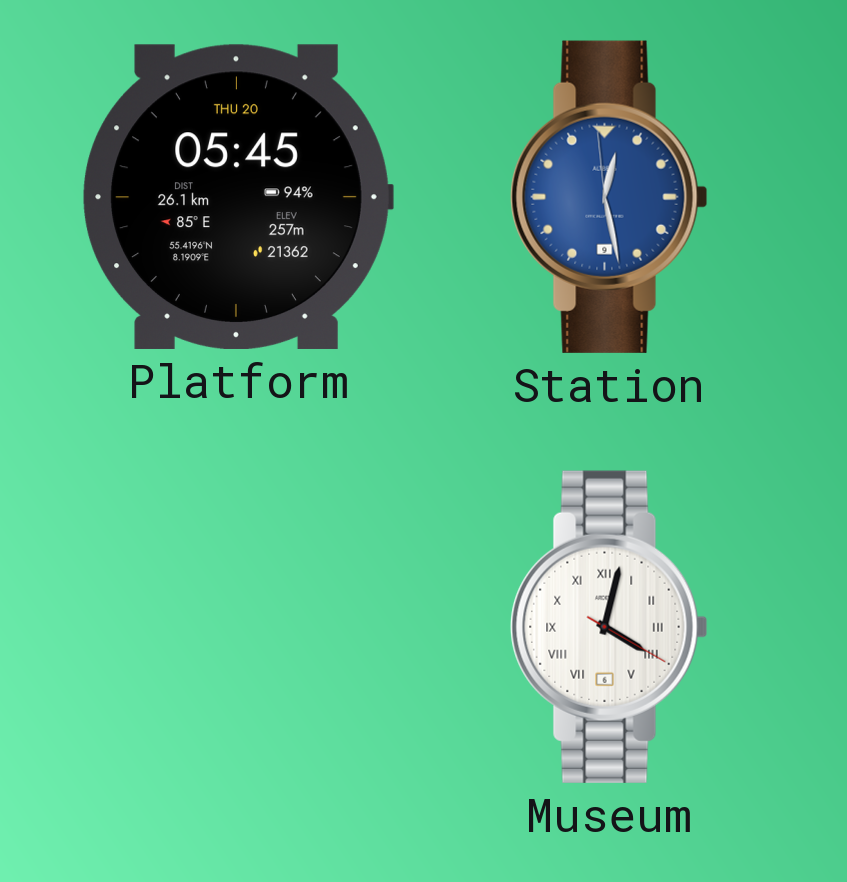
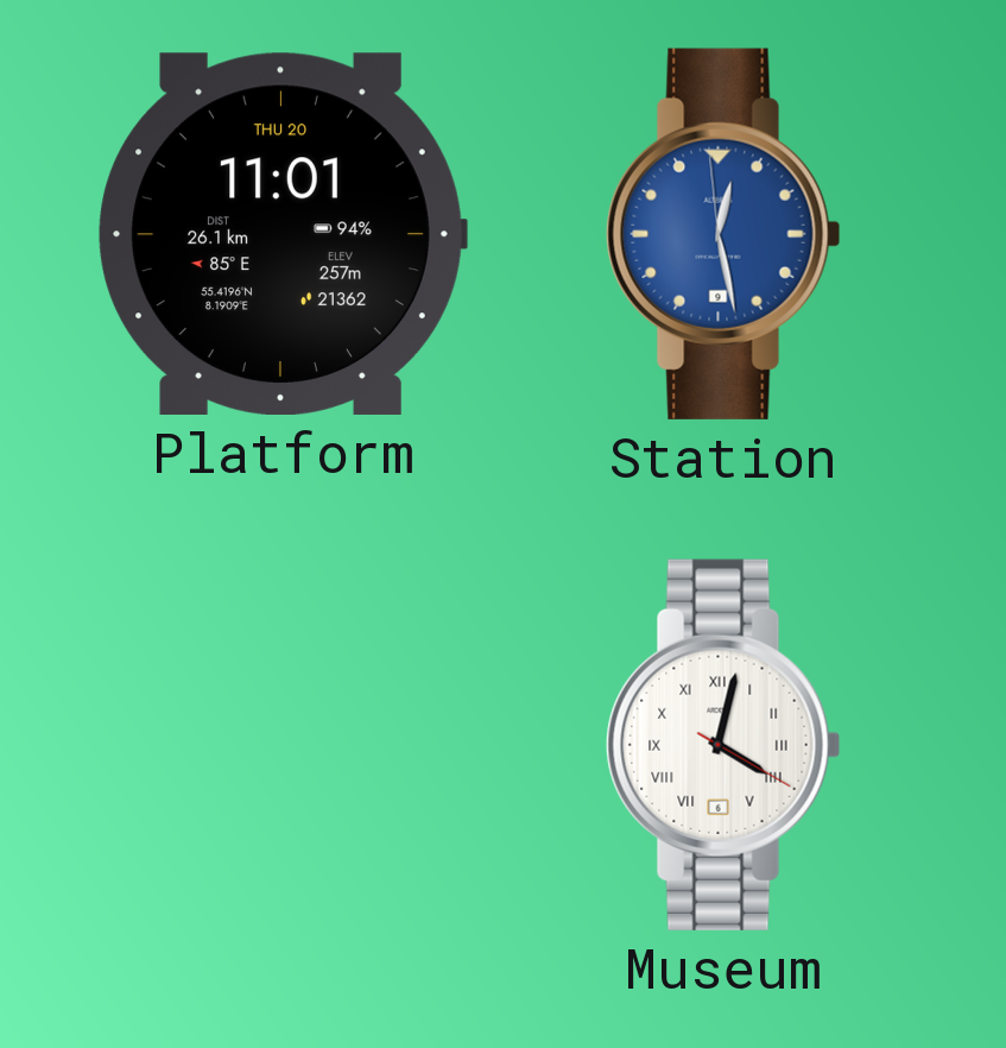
Platform: 05:45 -> 11:01 (283, 234)
